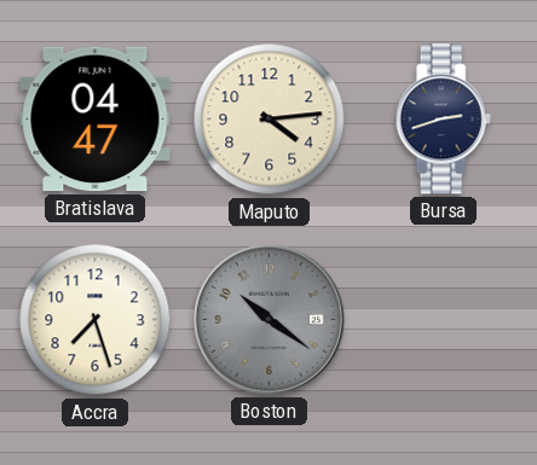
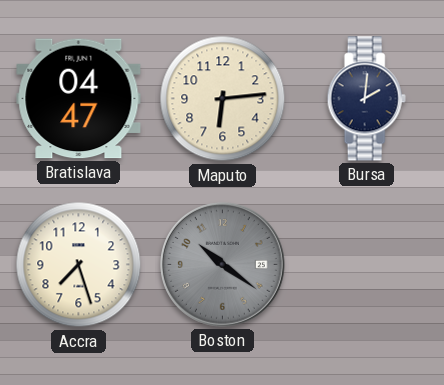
Maputo: 4:14 -> 6:14 (223, 99)
Bursa: 2:42 -> 2:01 (366, 99)
